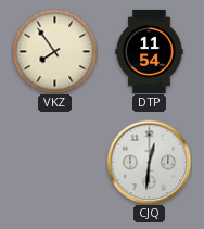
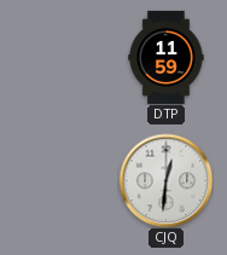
VKZ: 7:54 -> none (54, 51)
DTP: 11:54 -> 11:59 (167, 57)
